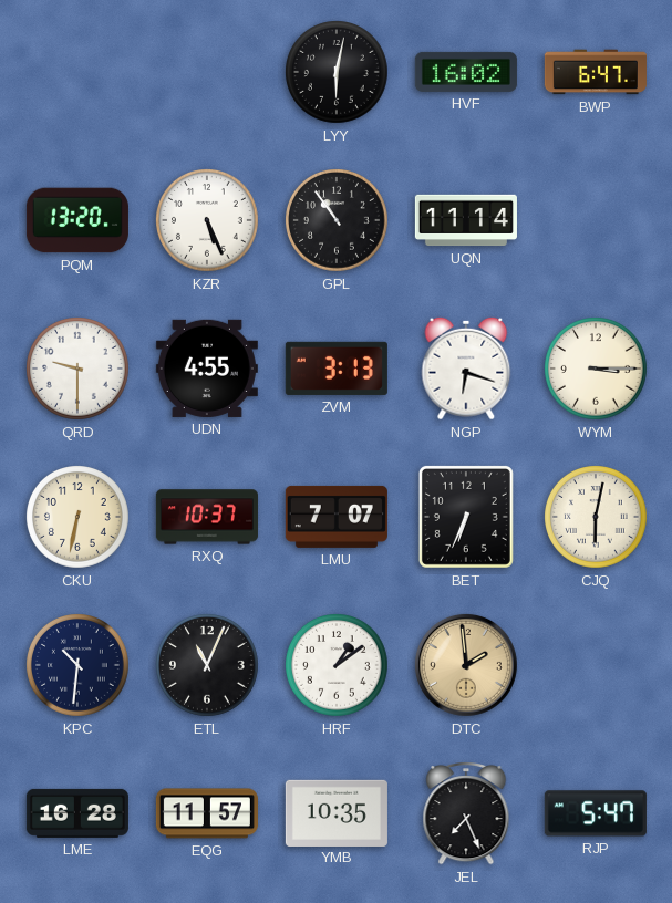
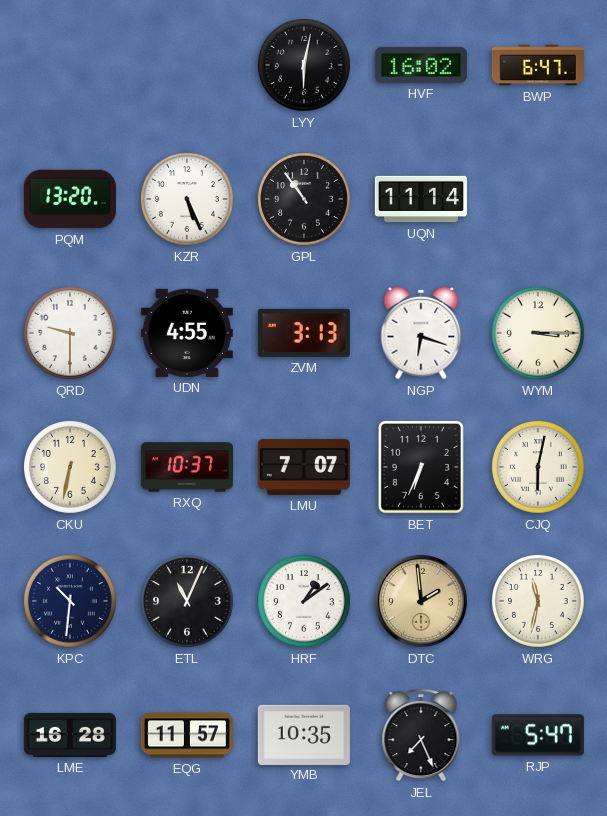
WRG: none -> 11:32 (539, 602)
